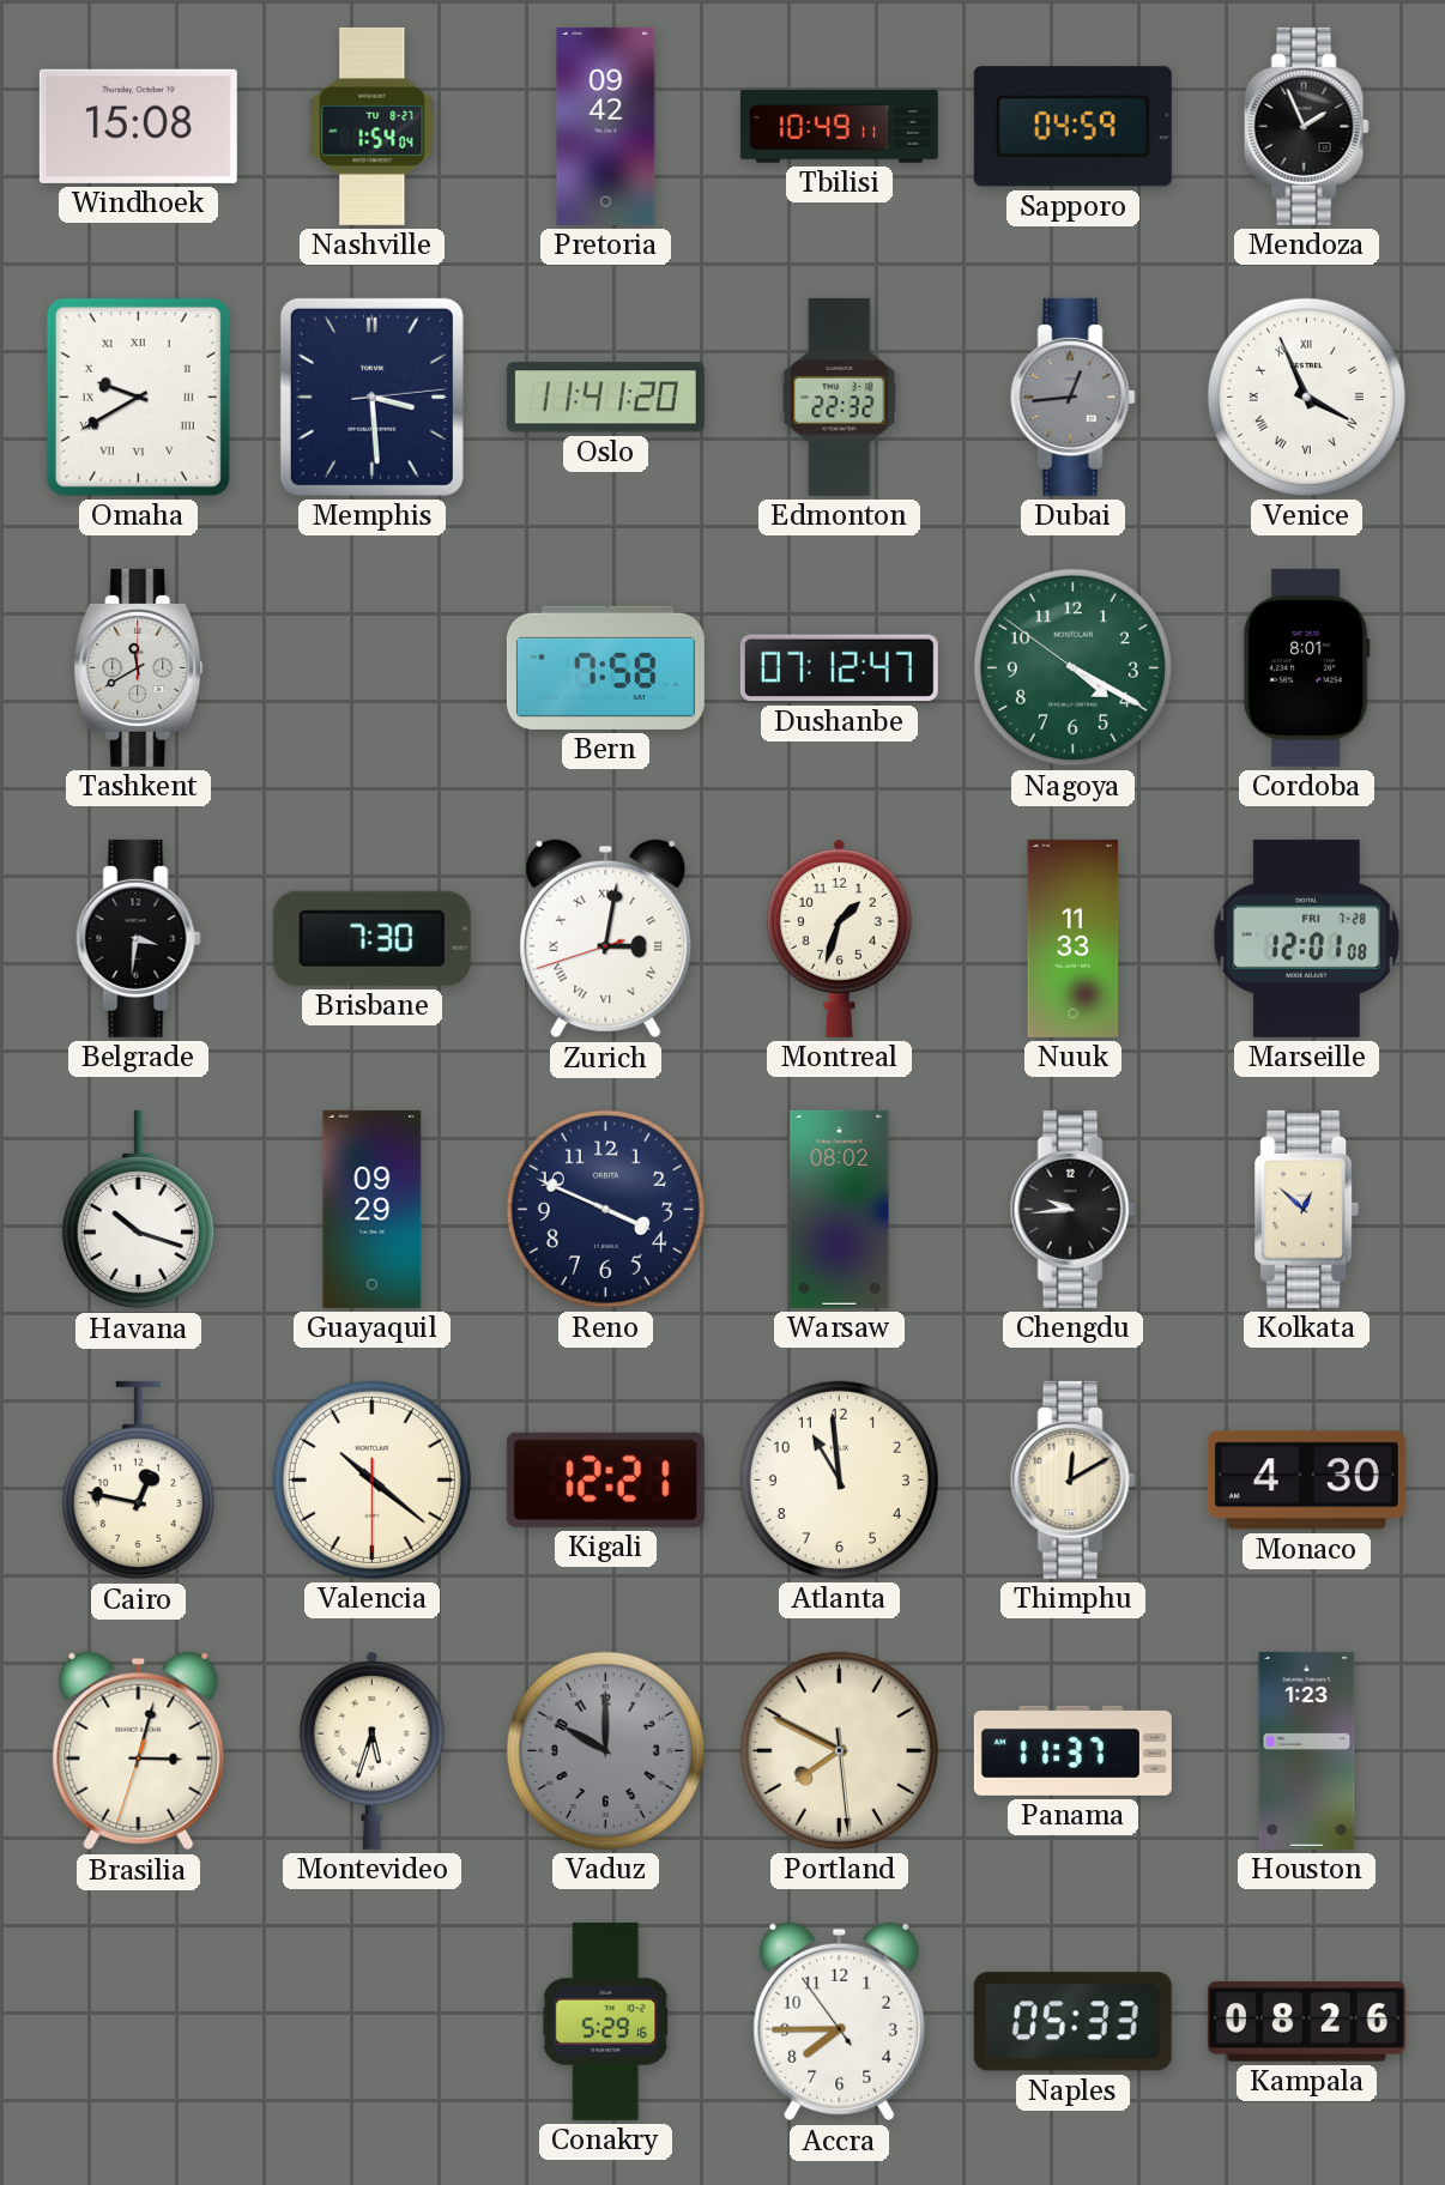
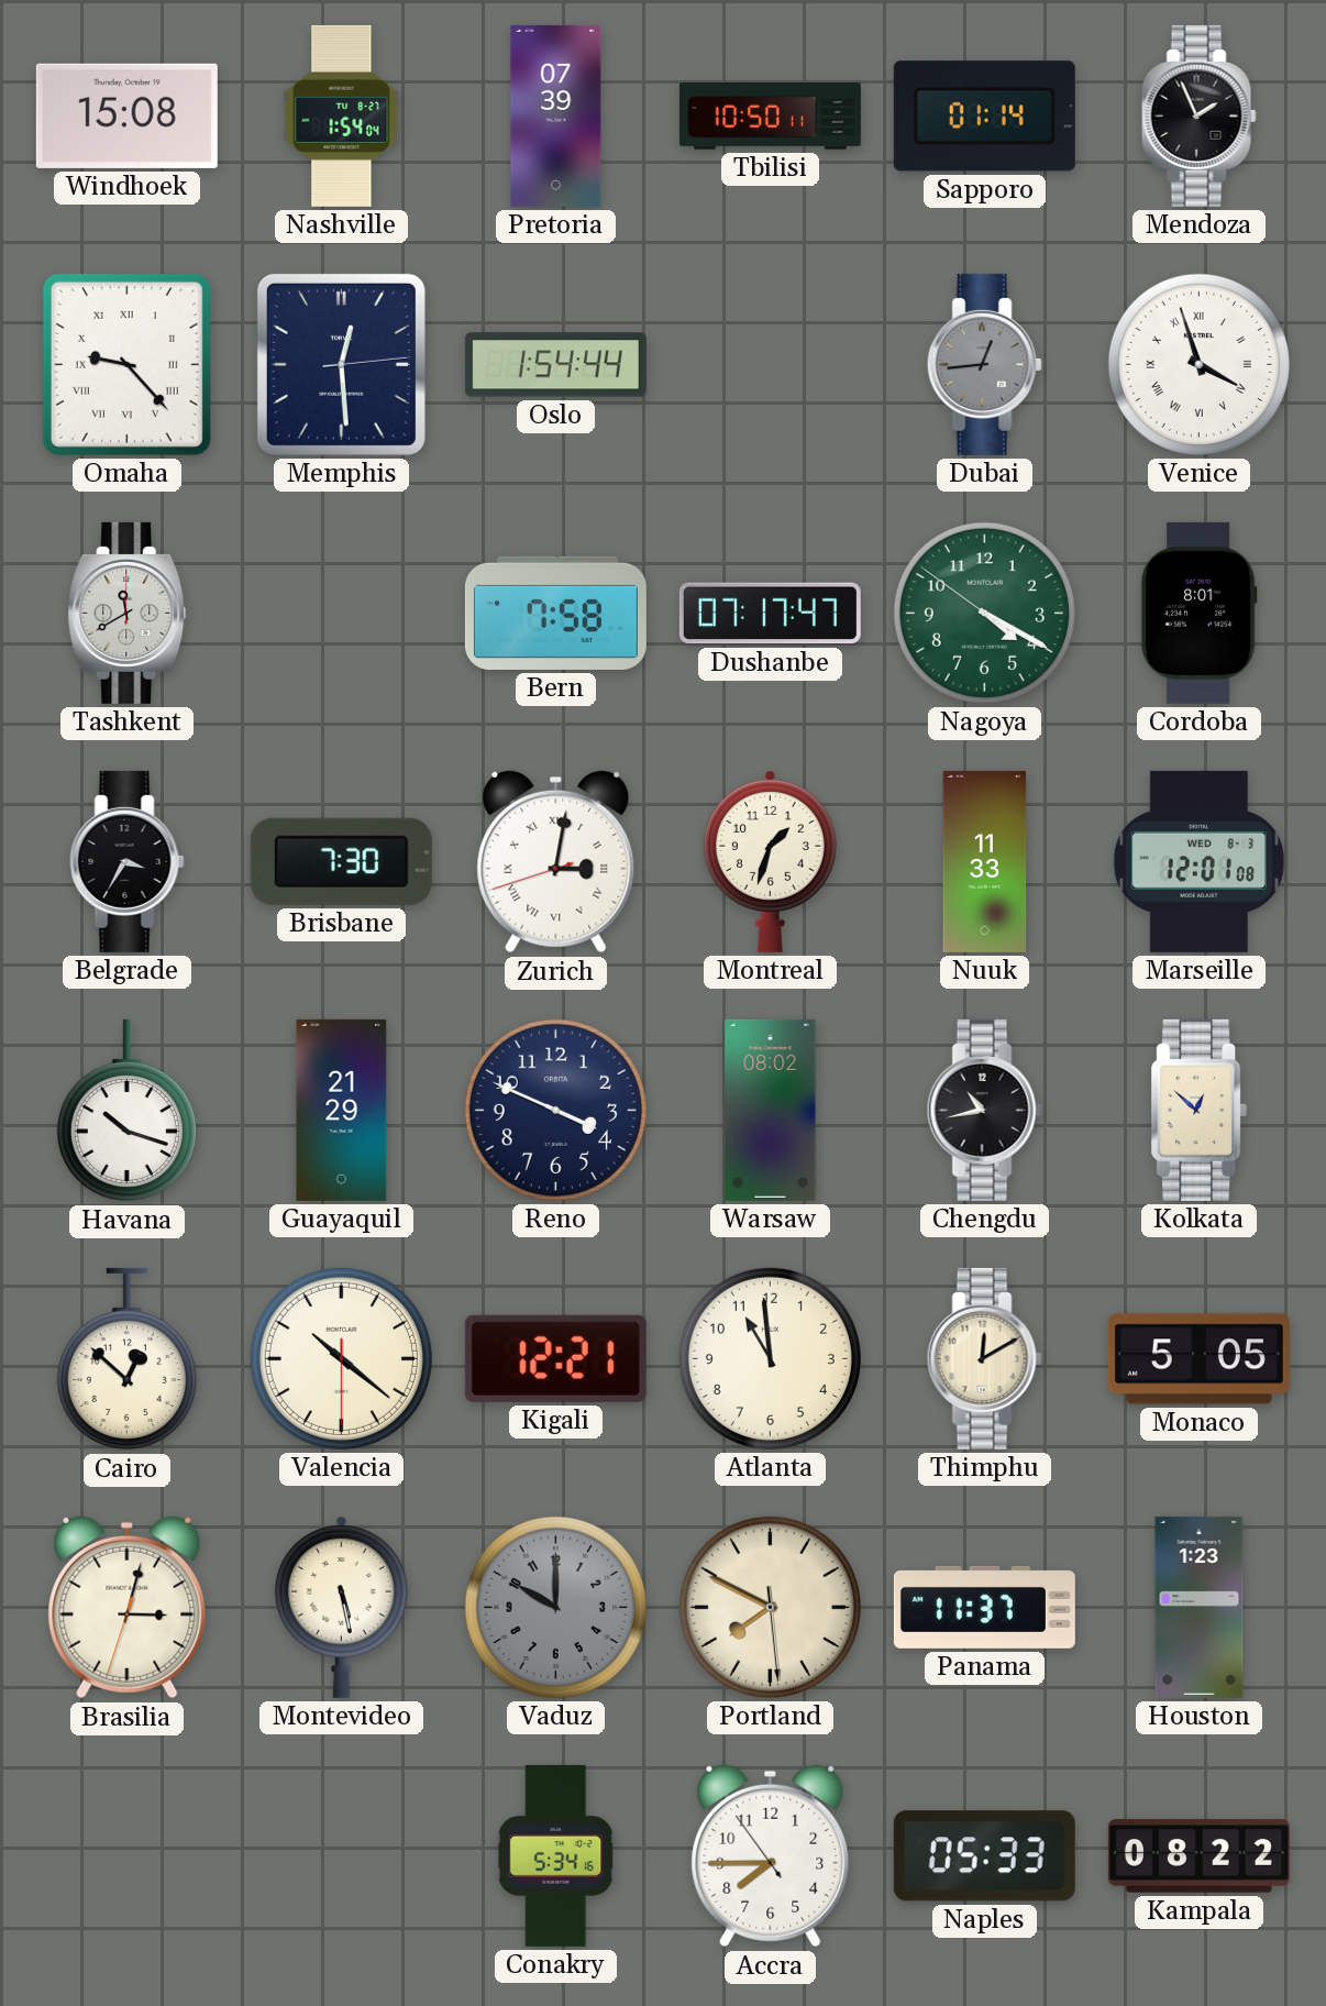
Pretoria: 09:42 -> 07:39 (556, 115)
Tbilisi: 10:49 -> 10:50 (770, 117)
Sapporo: 04:59 -> 01:14 (984, 117)
Omaha: 9:40 -> 9:23 (126, 364)
Memphis: 3:29 -> 12:29 (341, 364)
Oslo: 11:41 -> 1:54 (555, 365)
Edmonton: 22:32 -> none (840, 397)
Venice: 3:56 -> 3:57 (1198, 364)
Dushanbe: 07:12 -> 07:17 (770, 614)
Belgrade: 3:31 -> 3:35 (126, 861)
Marseille date: FRI 7-28 -> WED 8-3 (1198, 861)
Guayaquil: 09:29 -> 21:29 (342, 1110)
Chengdu: 9:44 -> 10:43 (984, 1110)
Cairo: 12:47 -> 12:52 (126, 1359)
Monaco: 4:30 -> 5:05 (1198, 1359)
Montevideo: 5:33 -> 5:28 (341, 1607)
Conakry: 5:29 -> 5:34 (556, 1855)
Kampala: 08:26 -> 08:22 (1198, 1856)
